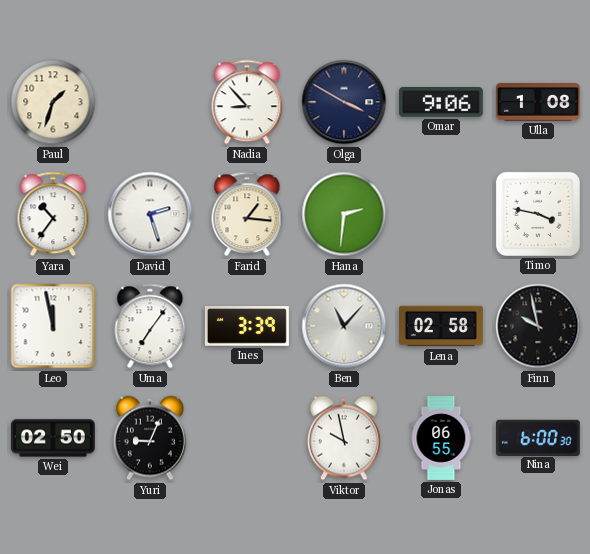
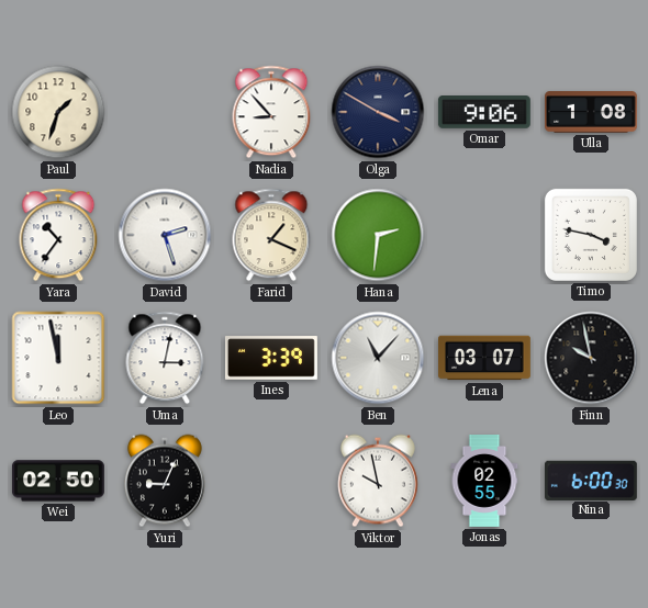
Farid: 1:16 -> 1:19 (271, 235)
Uma: 7:06 -> 3:02 (165, 358)
Lena: 02:58 -> 03:07 (485, 358)
Jonas: 06:55 -> 02:55 (484, 482)
